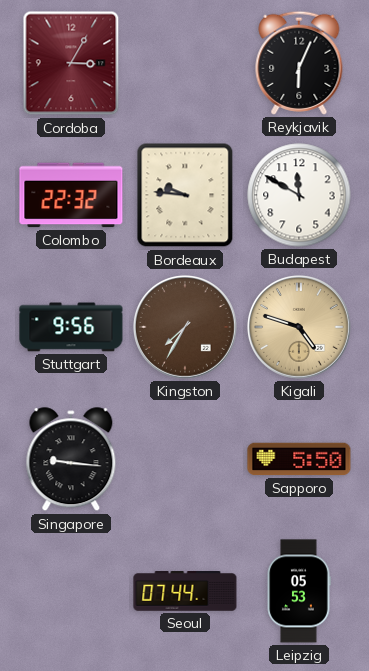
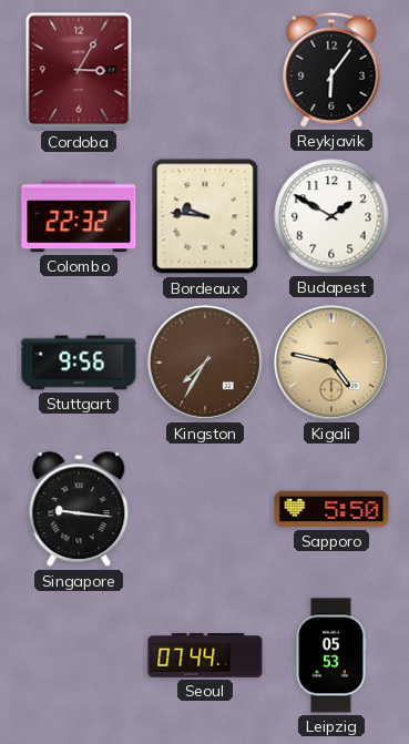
Reykjavik: 6:04 -> 6:06 (331, 70)
Budapest: 11:50 -> 1:50 (331, 216)
Kigali: 4:48 -> 4:47 (331, 363)
